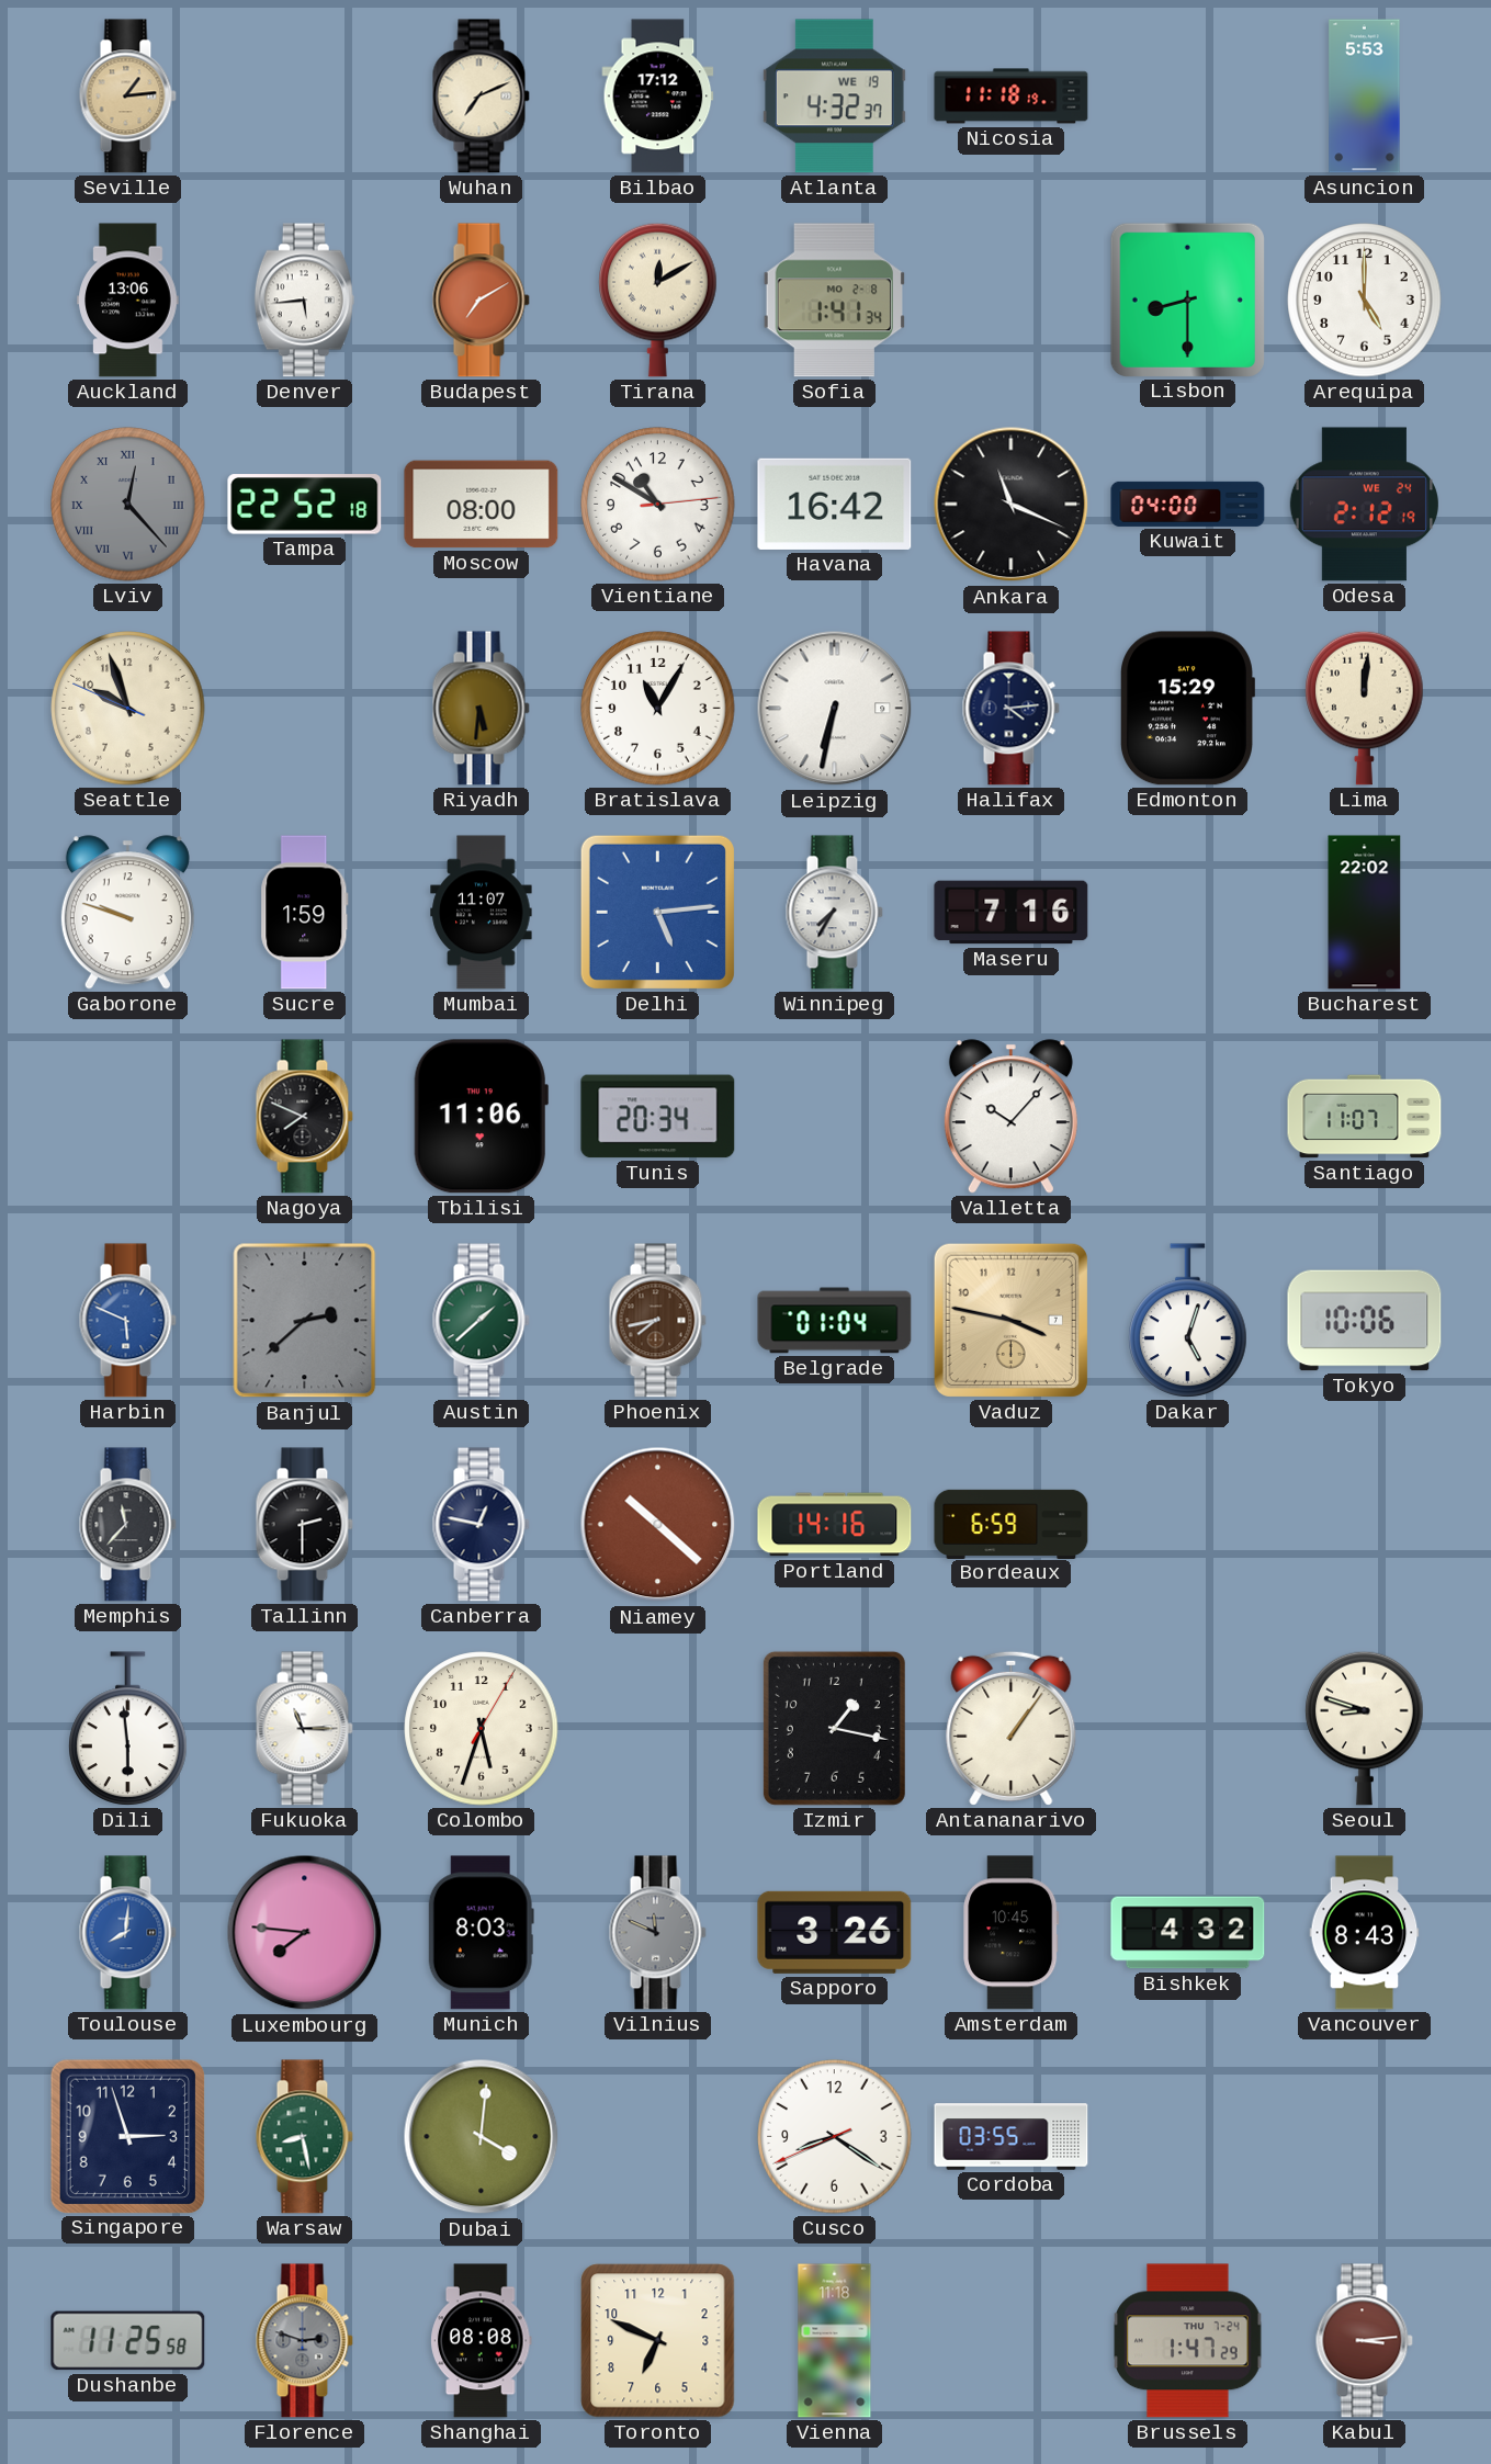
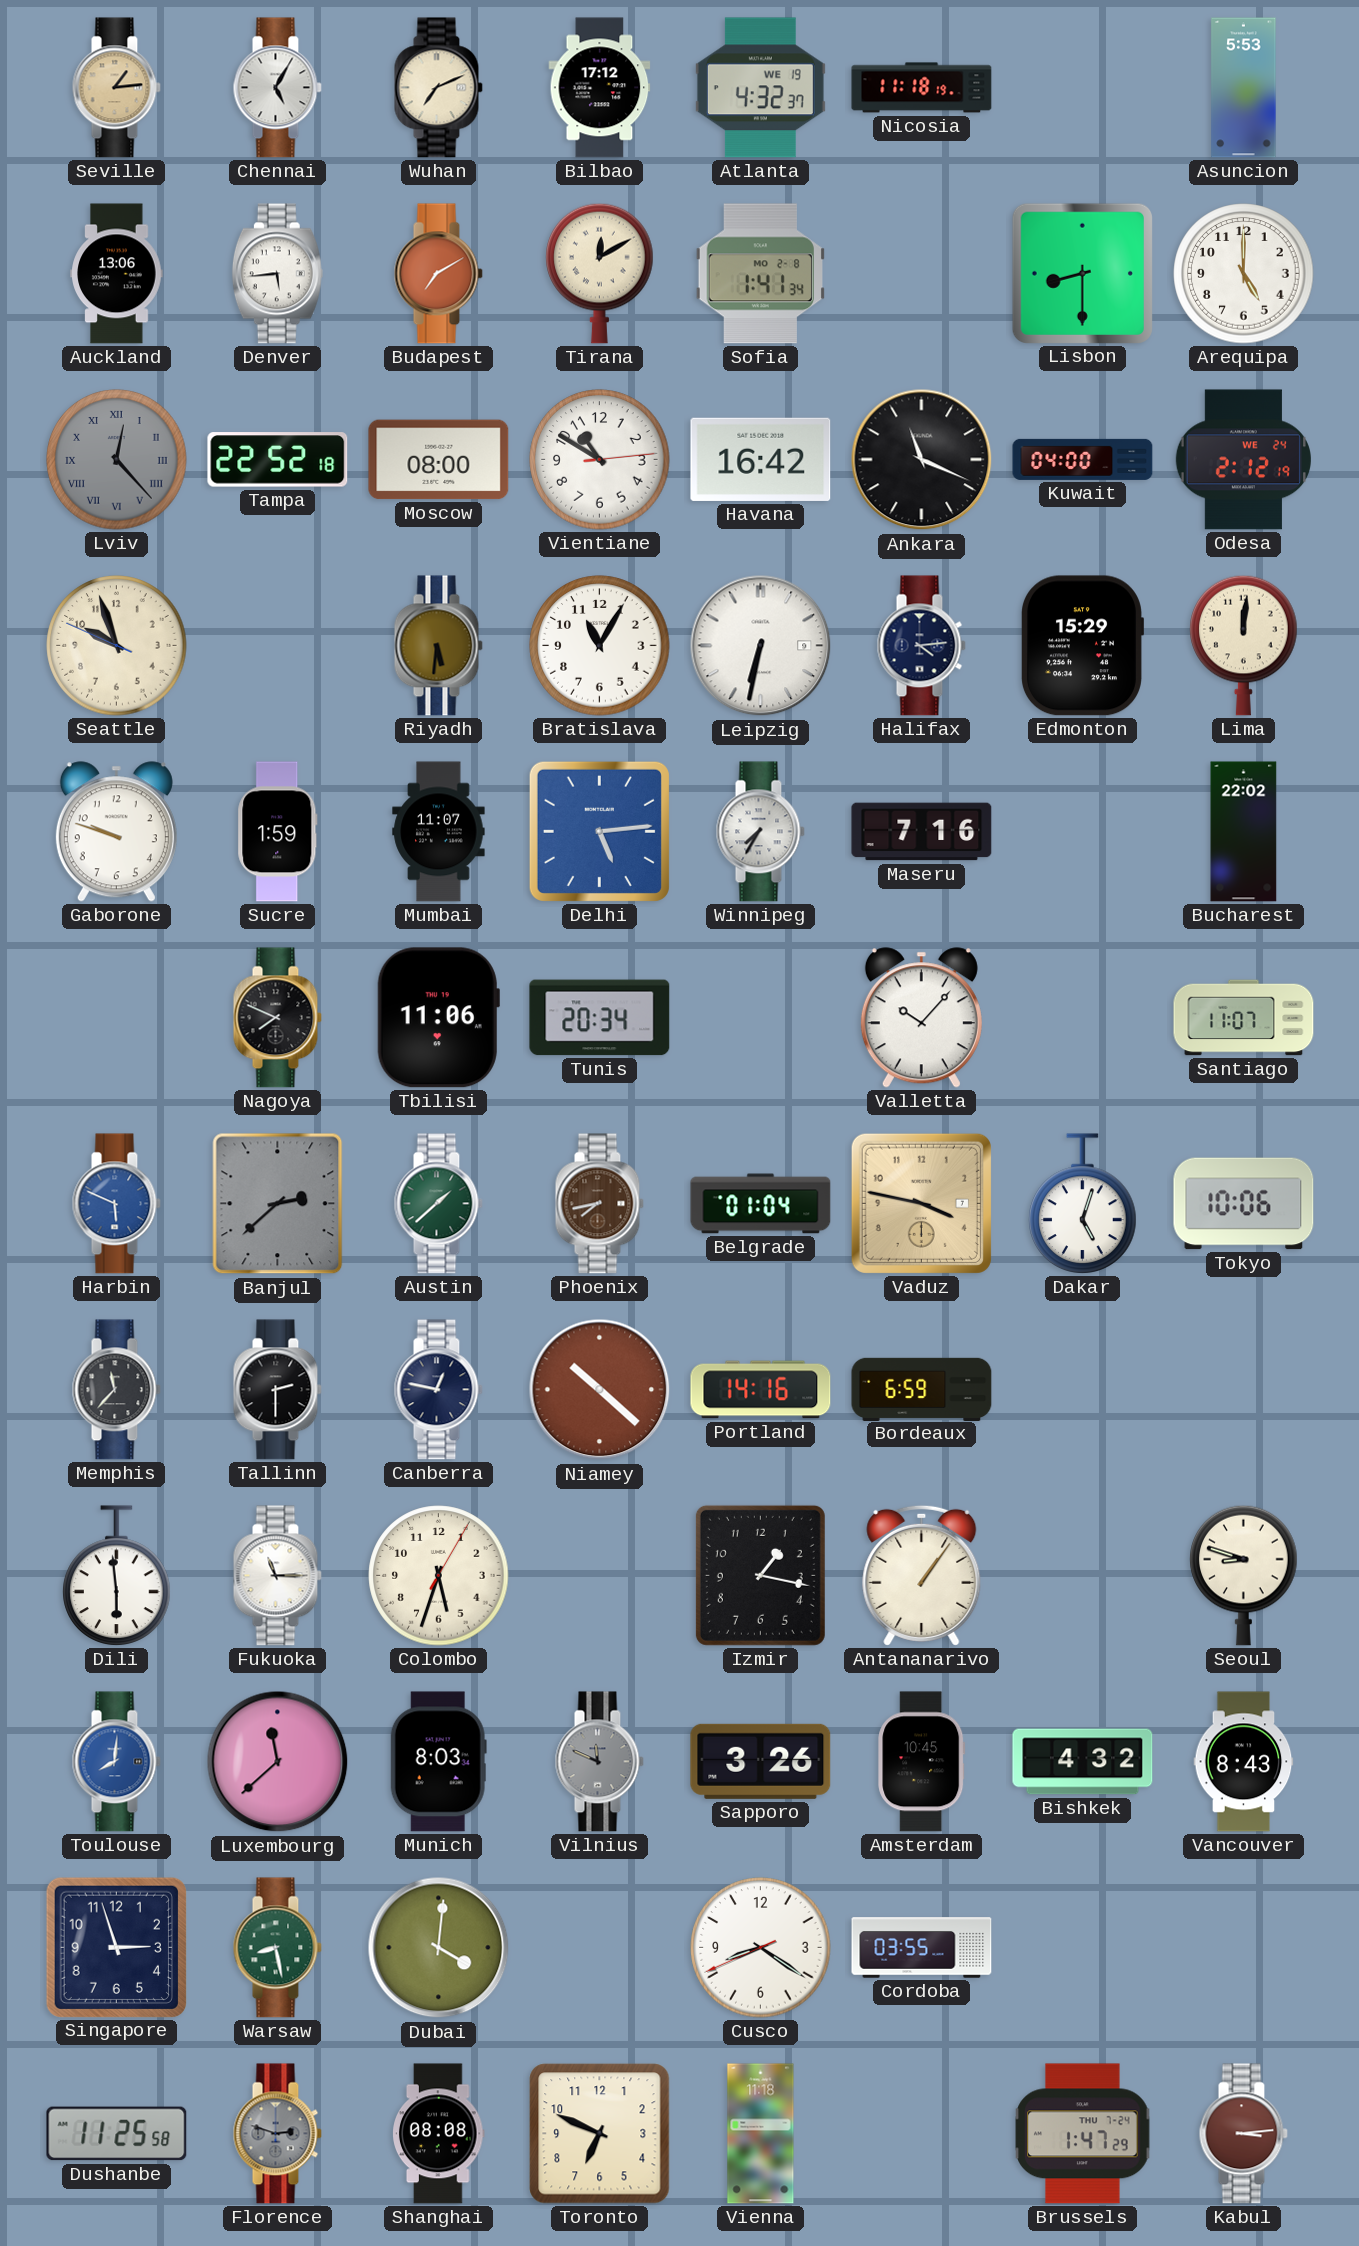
Chennai: none -> 5:05 (277, 88)
Luxembourg: 7:46 -> 11:38 (278, 1762)
